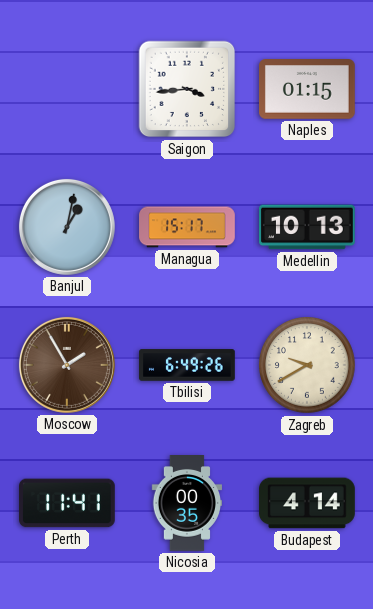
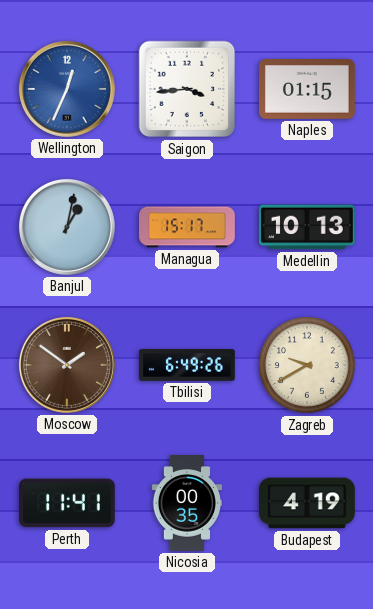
Wellington: none -> 12:34 (67, 89)
Moscow: 1:55 -> 1:51 (67, 365)
Budapest: 4:14 -> 4:19 (308, 503)
